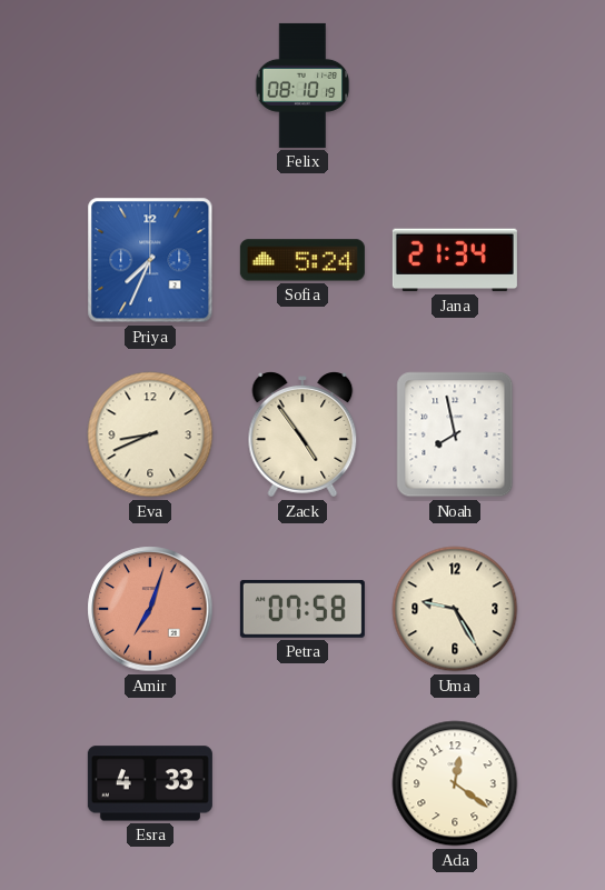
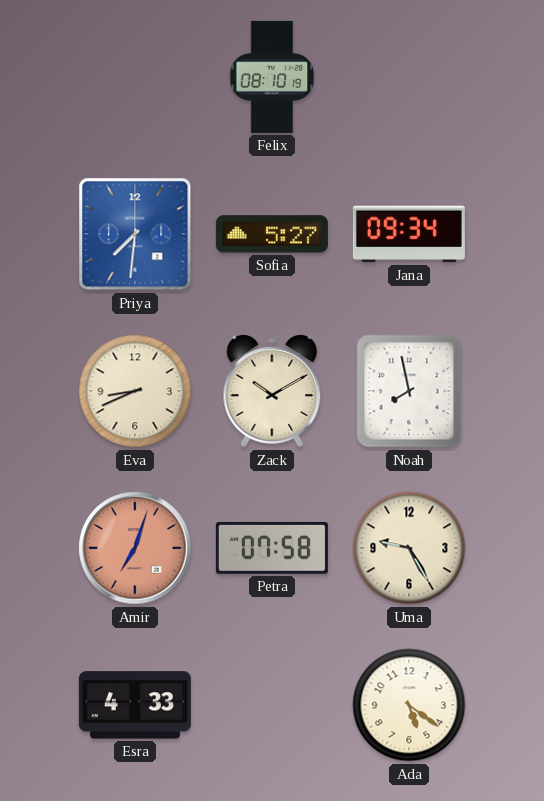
Priya: 7:34 -> 7:31 (135, 234)
Sofia: 5:24 -> 5:27 (272, 234)
Jana: 21:34 -> 09:34 (409, 234)
Zack: 4:54 -> 10:10 (272, 391)
Ada: 12:21 -> 5:21 (409, 705)
